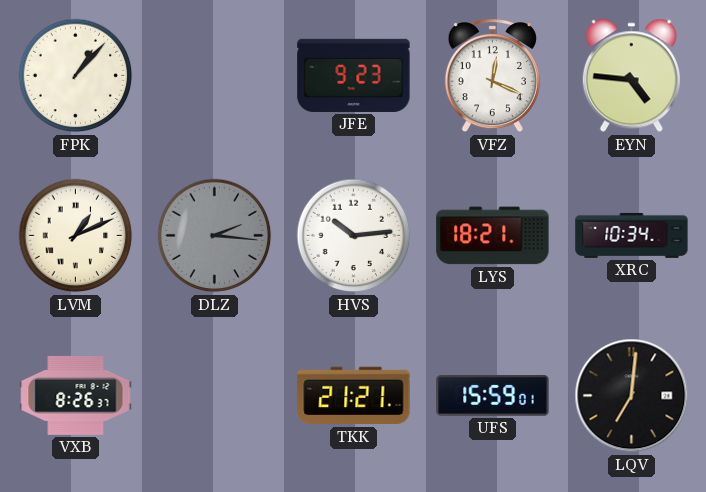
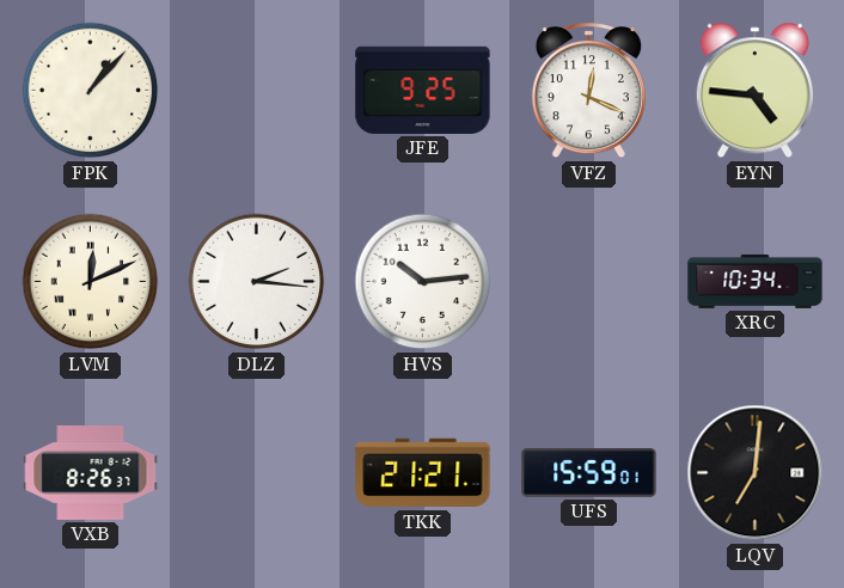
JFE: 9:23 -> 9:25 (423, 90)
LVM: 1:11 -> 12:11 (91, 282)
DLZ dial: grey -> white (257, 282)
LYS: 18:21 -> none (493, 236)
